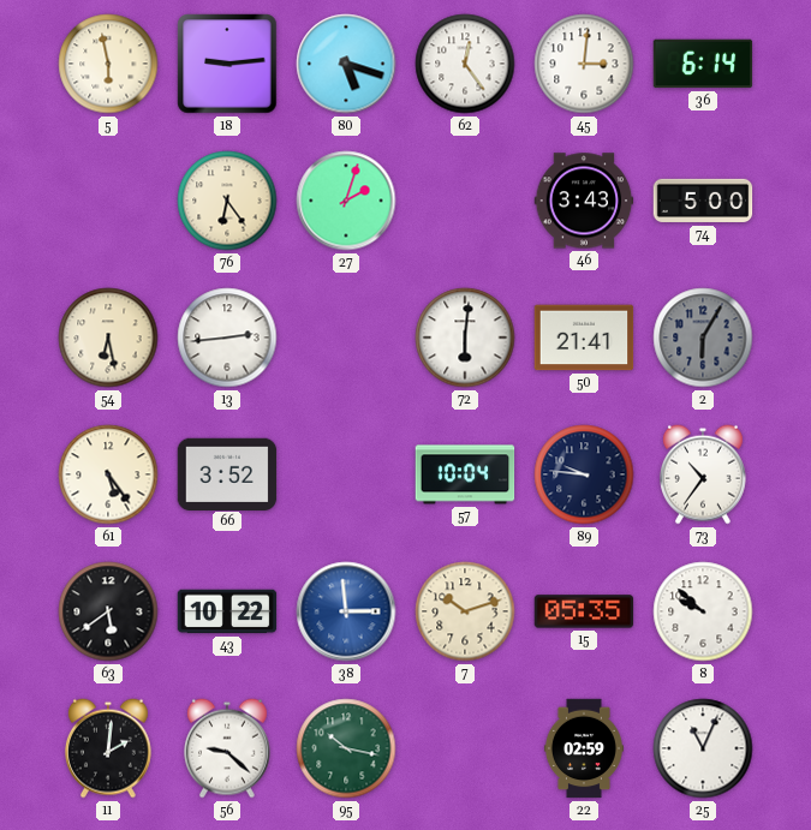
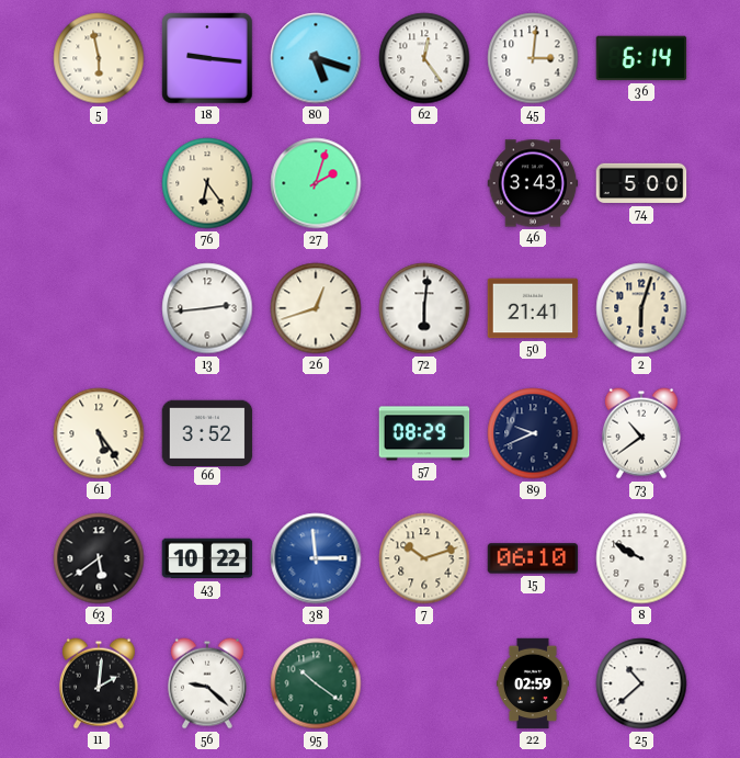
18: 9:14 -> 9:16 (207, 58)
54: 6:28 -> none (108, 338)
26: none -> 12:42 (316, 308)
2: 6:05 -> 6:03 (641, 308)
2 dial: grey -> cream (641, 308)
57: 10:04 -> 08:29 (424, 433)
89: 9:46 -> 9:41 (533, 433)
73: 10:36 -> 10:39 (641, 433)
15: 05:35 -> 06:10 (533, 558)
8: 9:52 -> 9:50 (641, 558)
95: 10:17 -> 10:21 (316, 683)
25: 11:04 -> 10:38 (641, 683)
